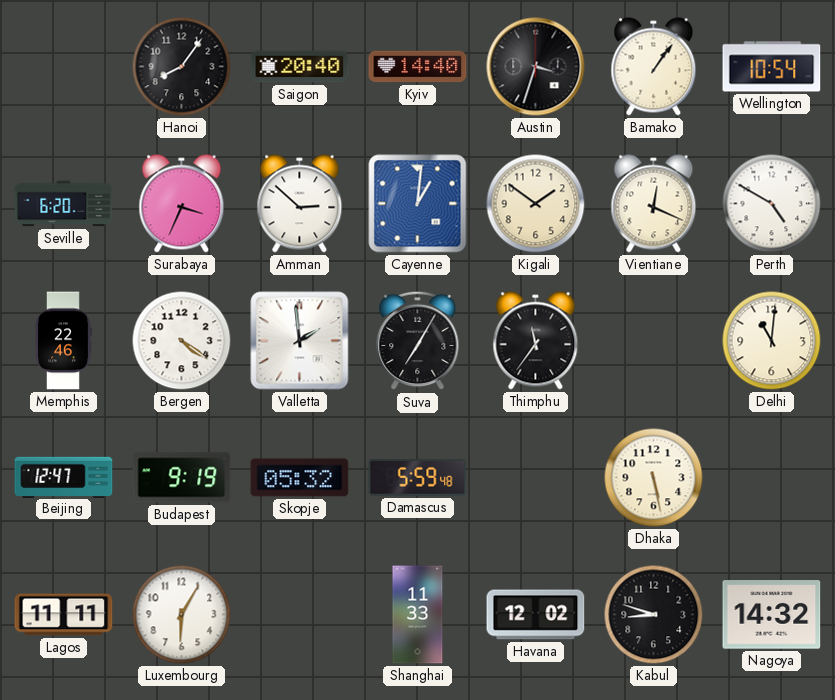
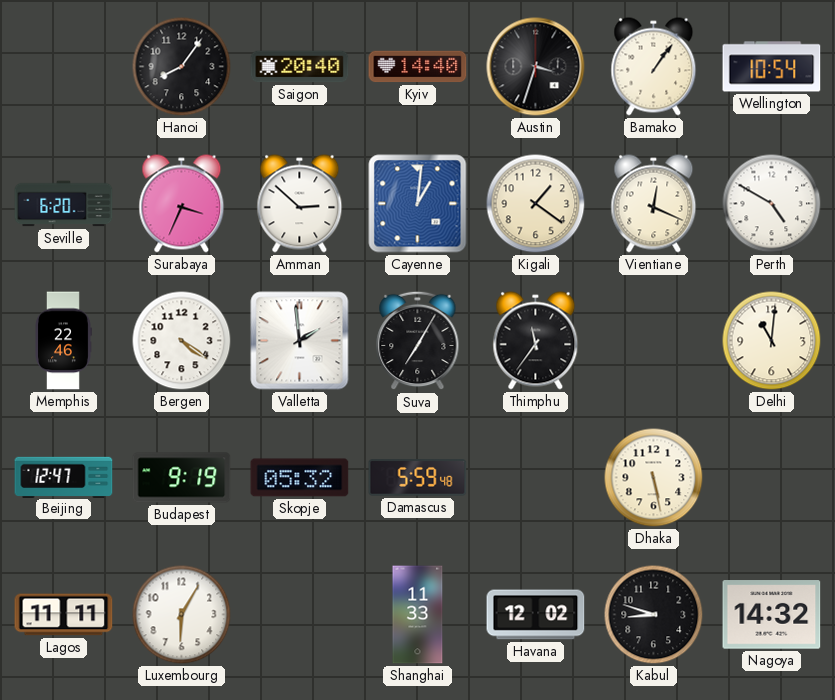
Kigali: 1:51 -> 1:21 (536, 204)
